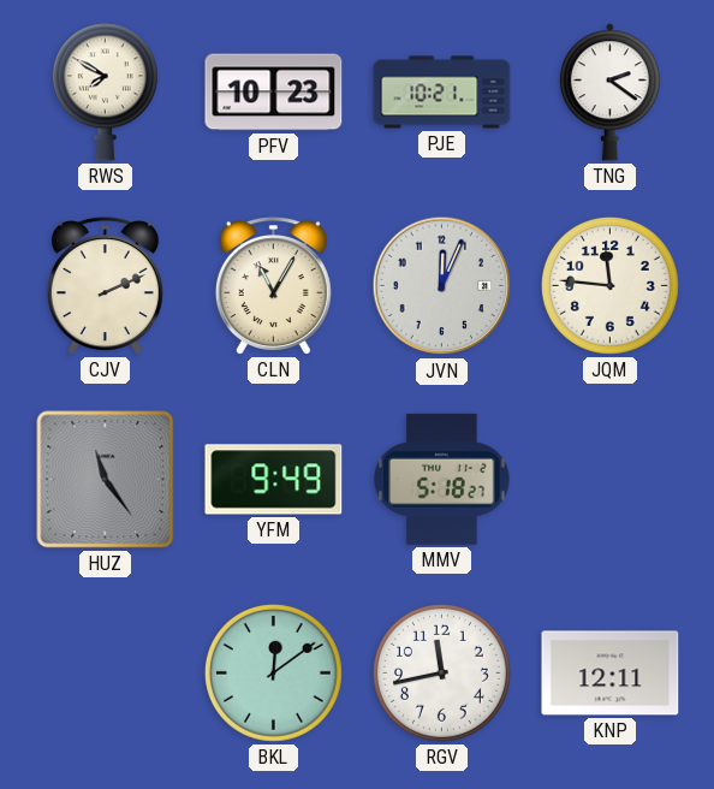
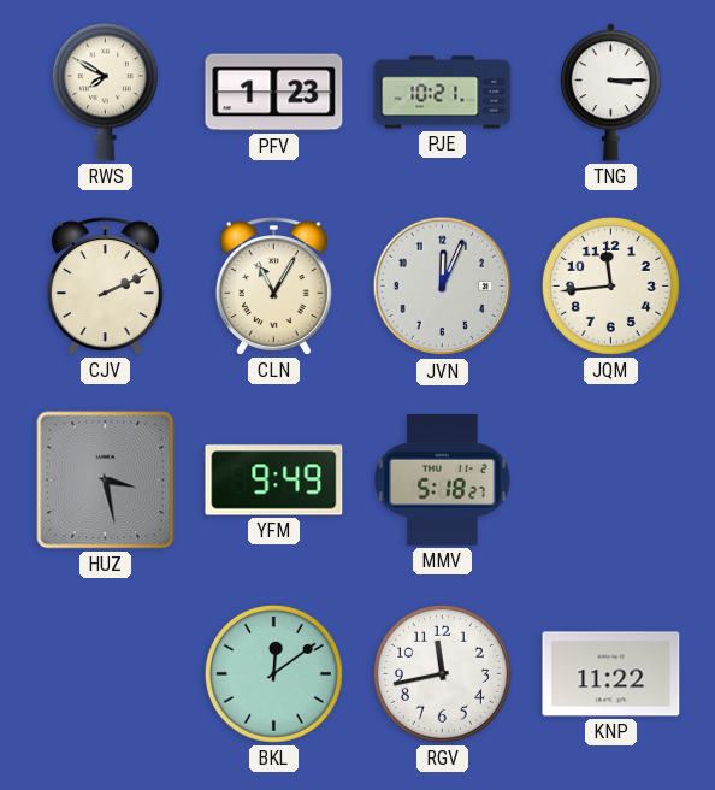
PFV: 10:23 -> 1:23 (274, 93)
TNG: 2:21 -> 3:15 (610, 93)
JQM: 11:46 -> 11:44 (610, 285)
HUZ: 11:24 -> 3:28 (106, 481)
KNP: 12:11 -> 11:22 (611, 674)
